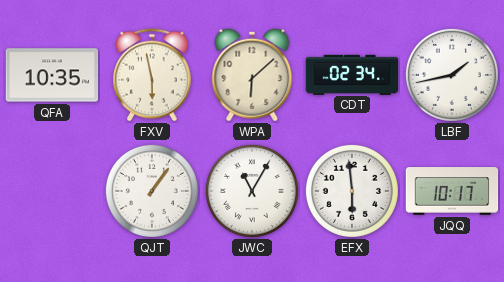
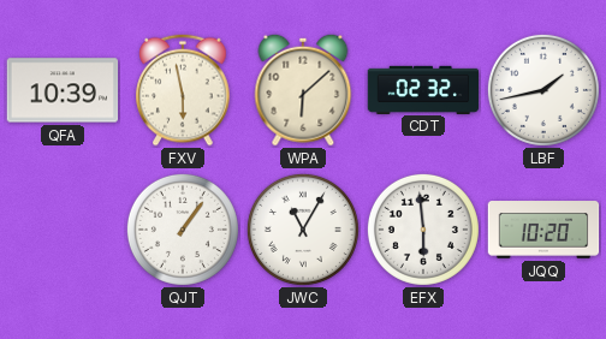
QFA: 10:35 -> 10:39 (63, 90)
CDT: 02:34 -> 02:32 (423, 89)
JQQ: 10:17 -> 10:20 (543, 230)
